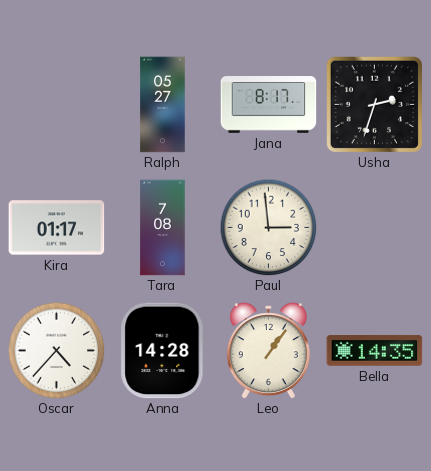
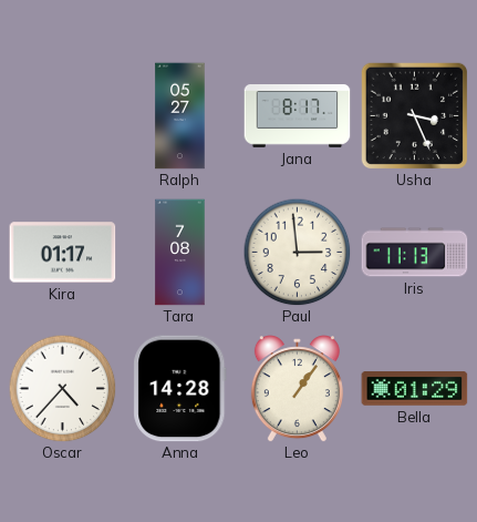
Usha: 2:33 -> 3:26 (414, 115)
Iris: none -> 11:13 (415, 253)
Bella: 14:35 -> 01:29 (415, 389)
